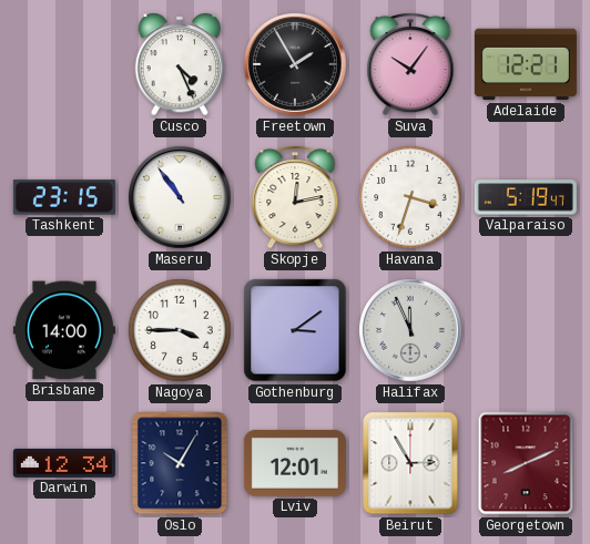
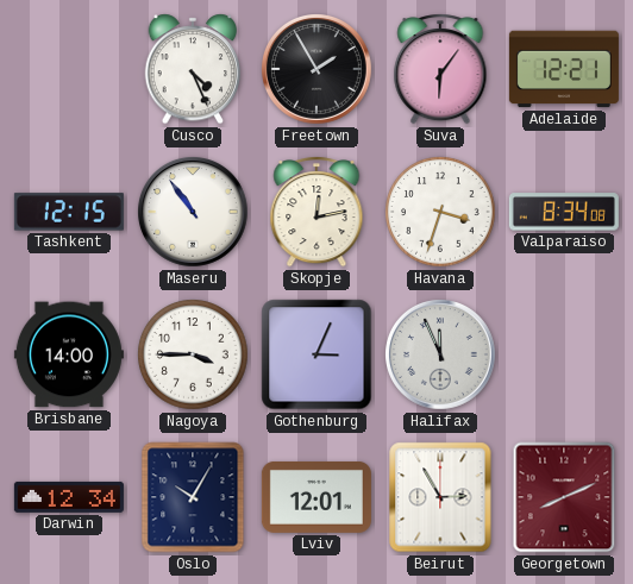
Suva: 10:06 -> 6:06 (440, 69)
Tashkent: 23:15 -> 12:15 (69, 212)
Valparaiso: 5:19 -> 8:34 (564, 212)
Gothenburg: 3:09 -> 3:04 (316, 354)
